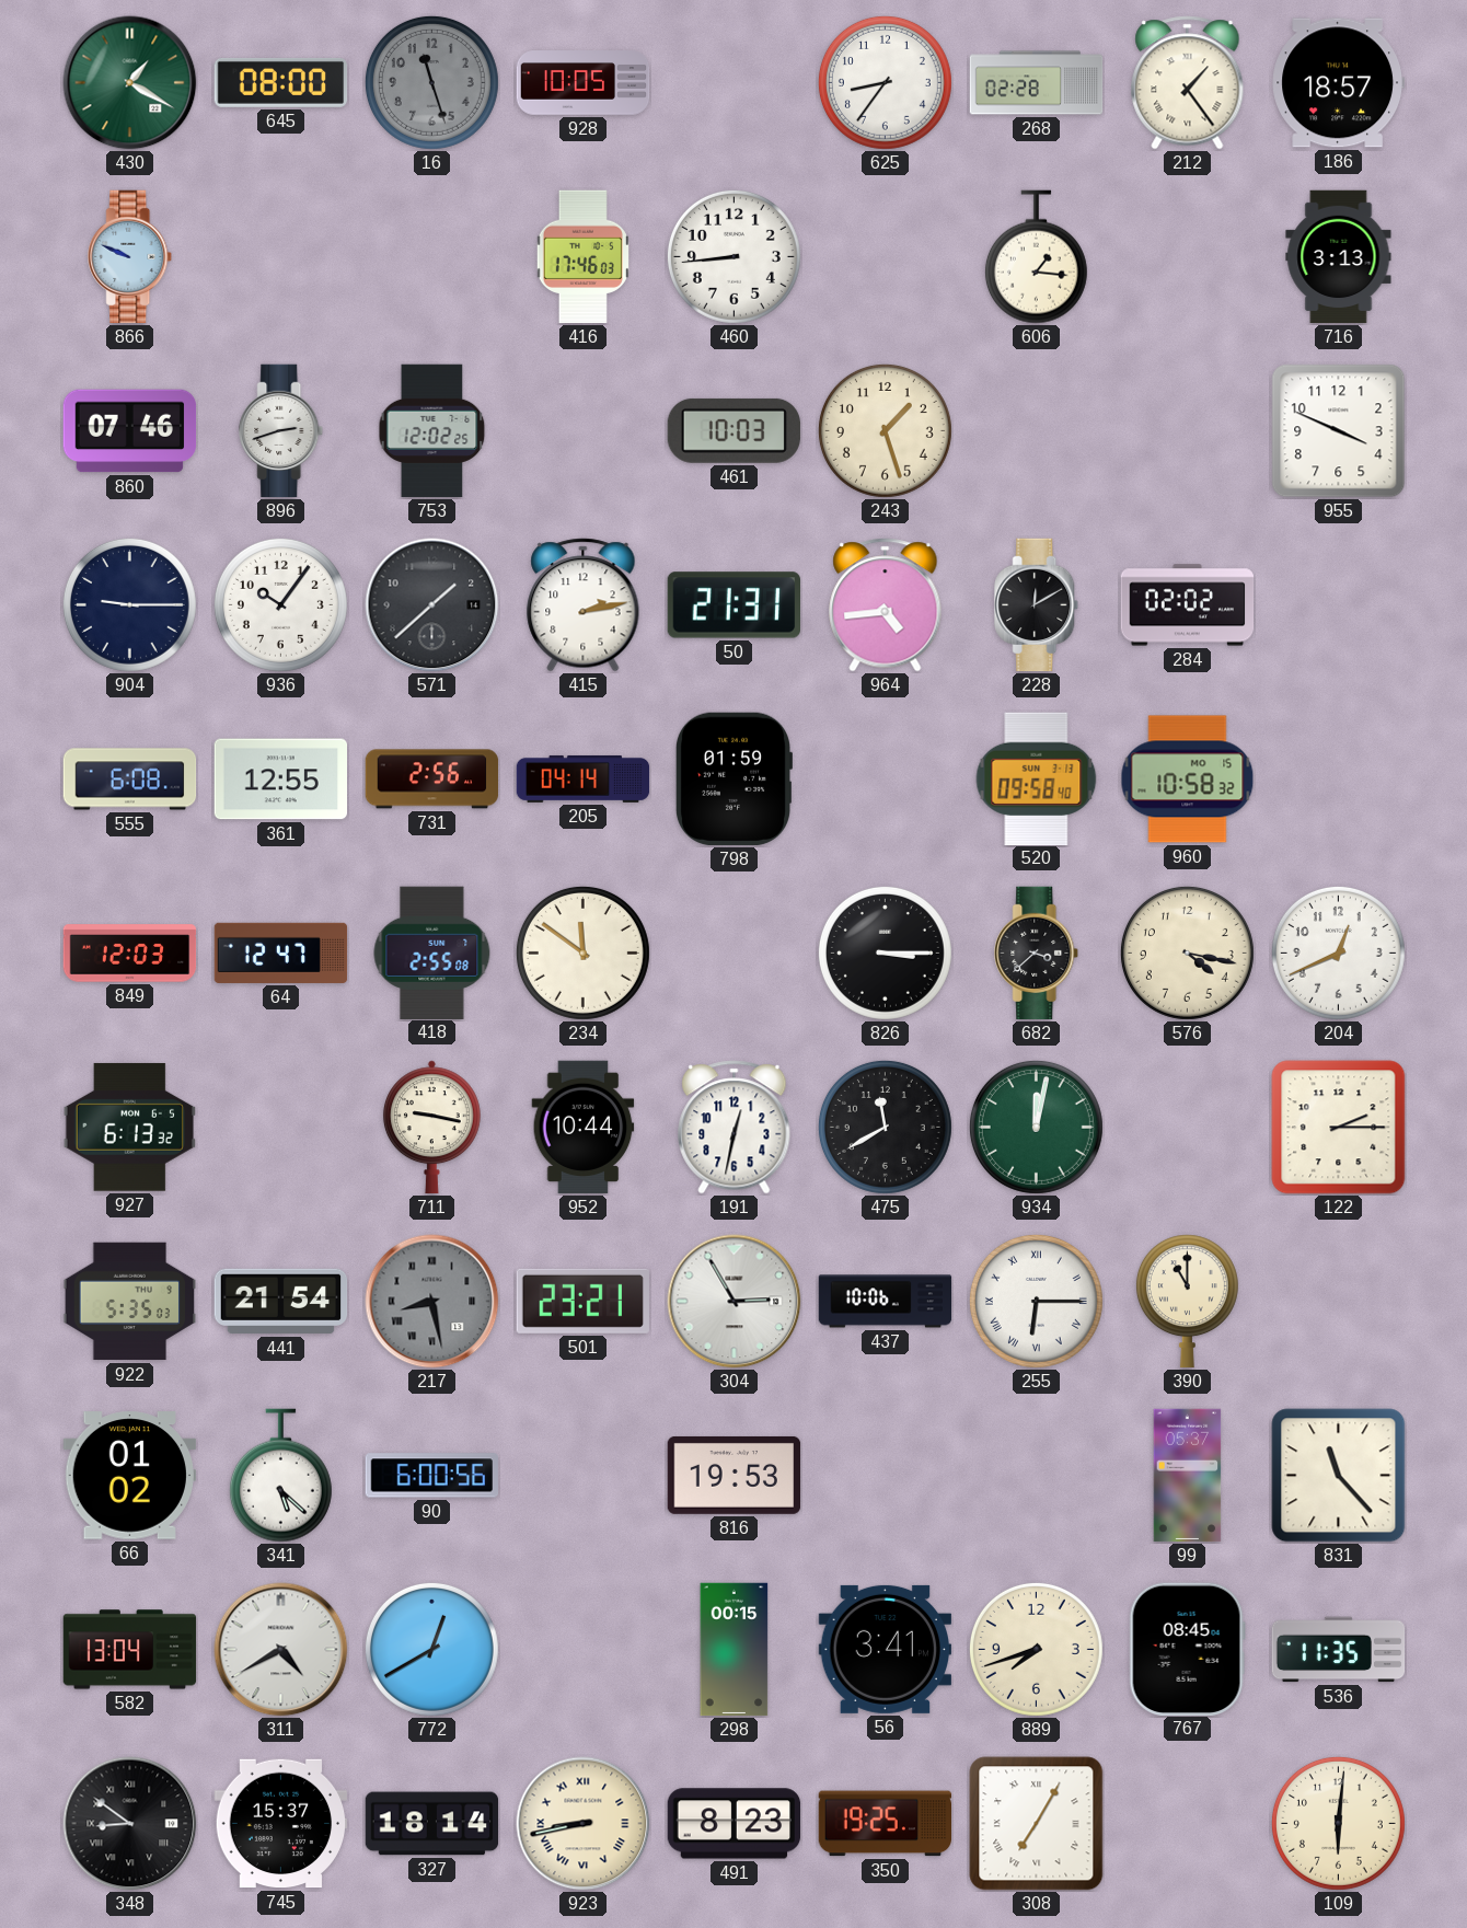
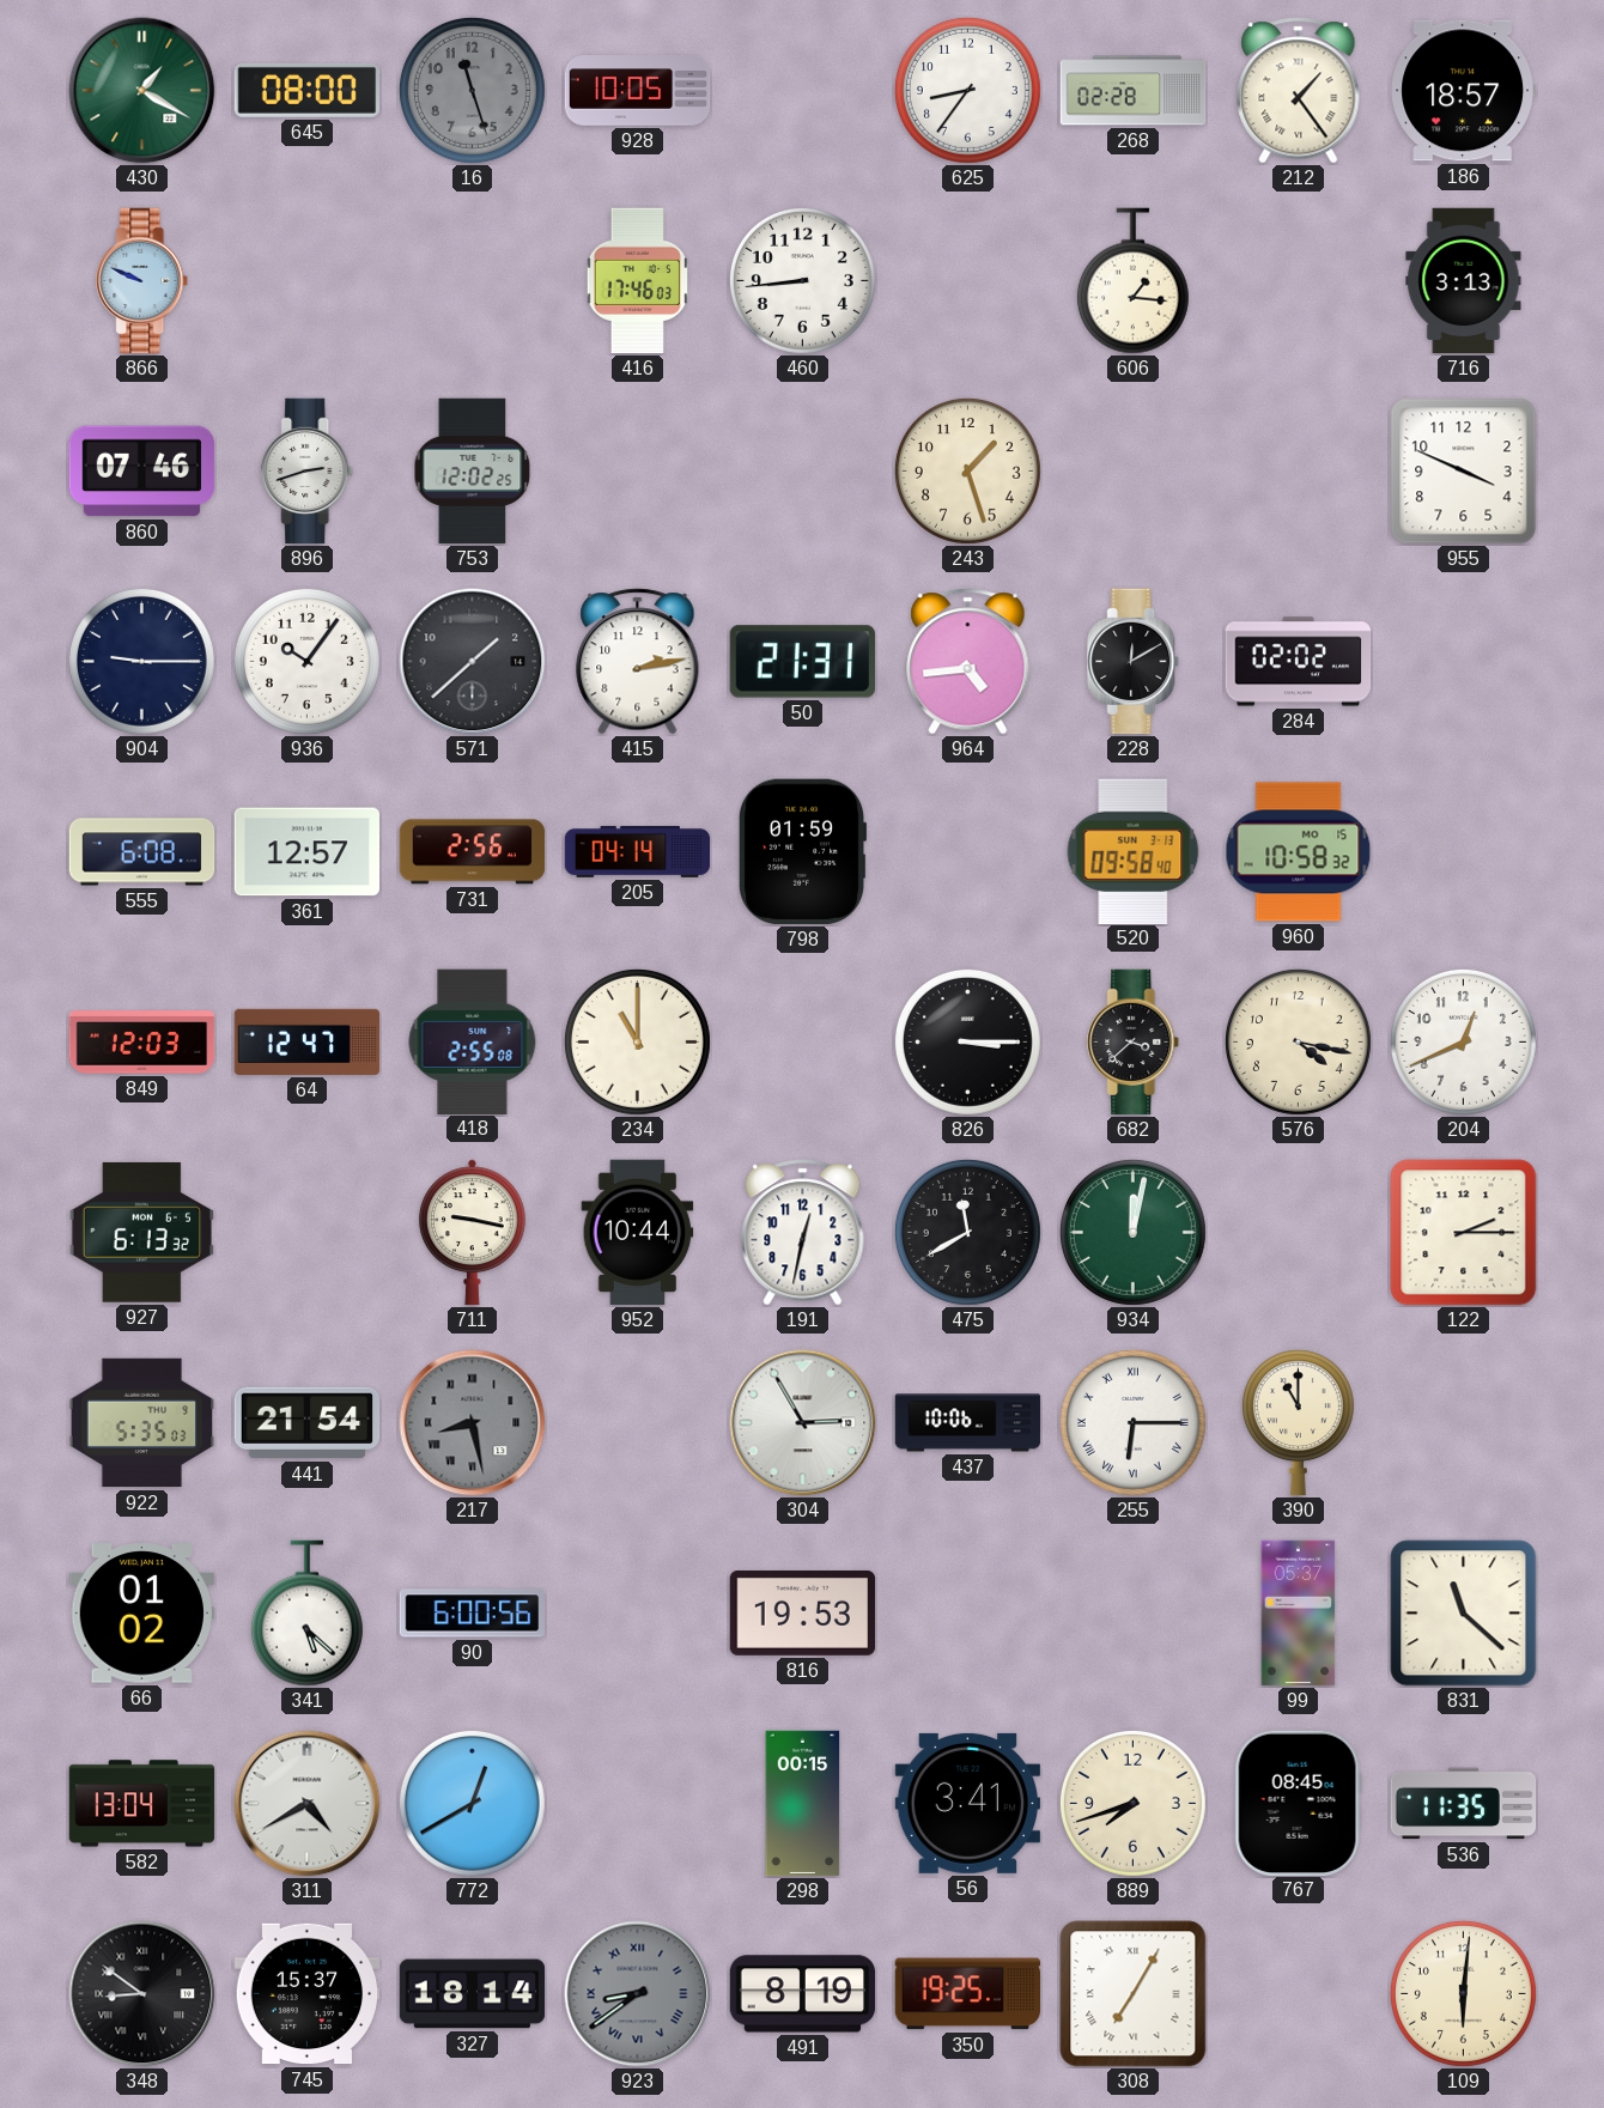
461: 10:03 -> none (733, 430)
361: 12:55 -> 12:57 (306, 852)
234: 11:51 -> 11:00 (637, 1041)
501: 23:21 -> none (582, 1301)
831: 11:23 -> 11:22 (1464, 1614)
923: 8:43 -> 8:39 (638, 1994)
923 dial: cream -> grey (638, 1994)
491: 8:23 -> 8:19 (803, 1994)
